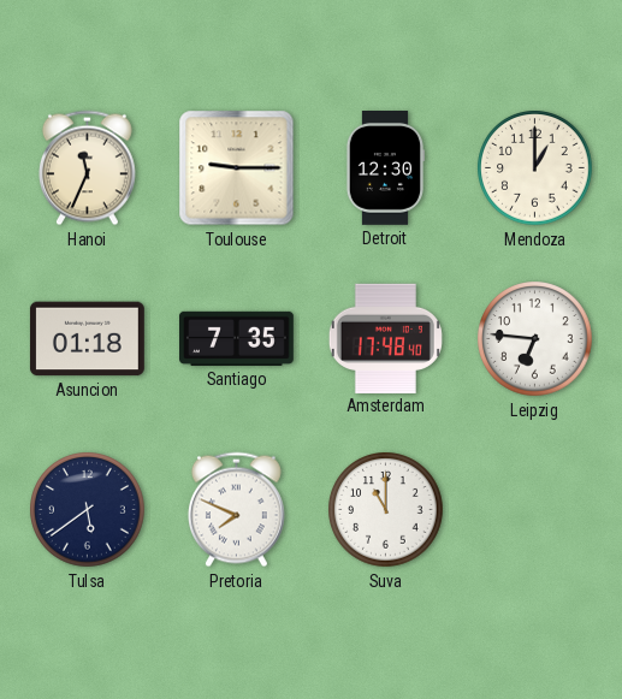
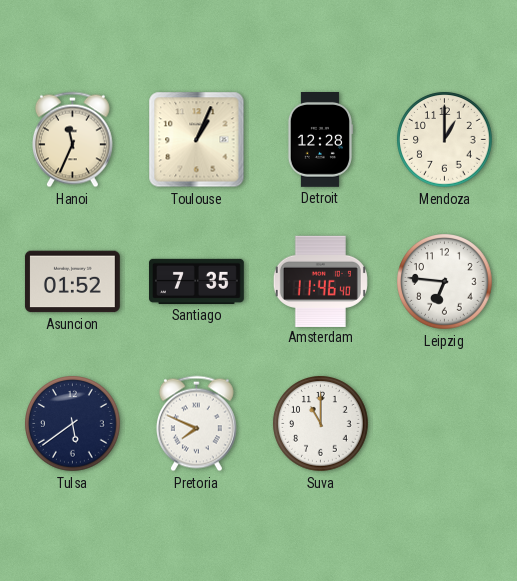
Toulouse: 9:15 -> 1:04 (197, 140)
Detroit: 12:30 -> 12:28 (320, 140)
Asuncion: 01:18 -> 01:52 (72, 282)
Amsterdam: 17:48 -> 11:46 (320, 281)
